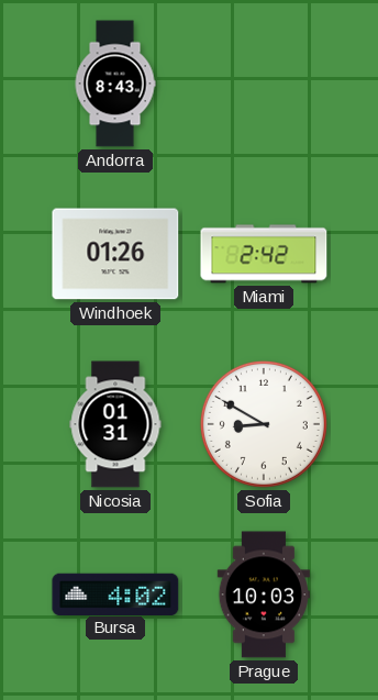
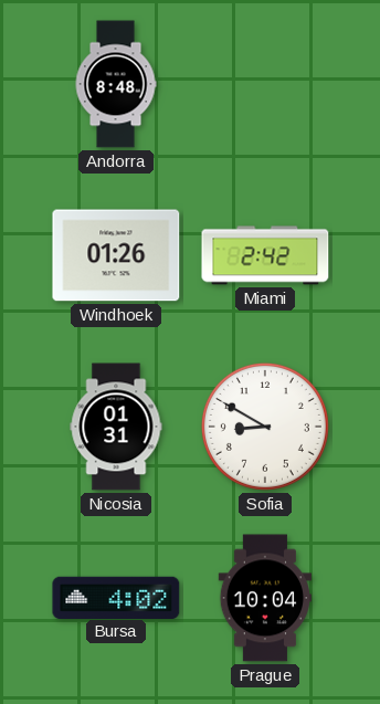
Andorra: 8:43 -> 8:48 (116, 84)
Prague: 10:03 -> 10:04 (264, 598)
